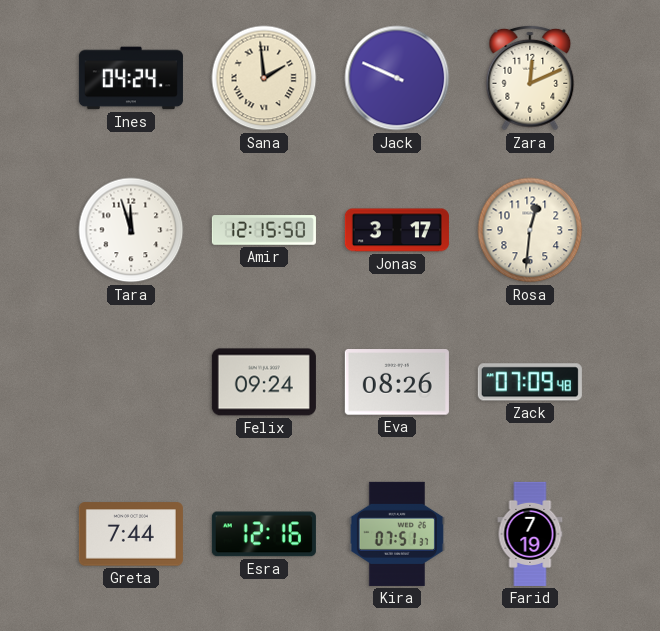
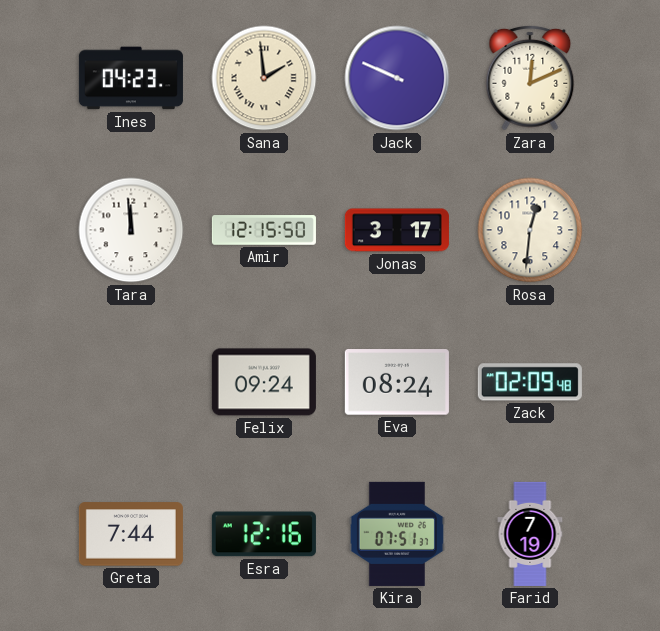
Ines: 04:24 -> 04:23 (131, 78)
Tara: 11:57 -> 11:59 (131, 230)
Eva: 08:26 -> 08:24 (397, 382)
Zack: 07:09 -> 02:09 (530, 382)
